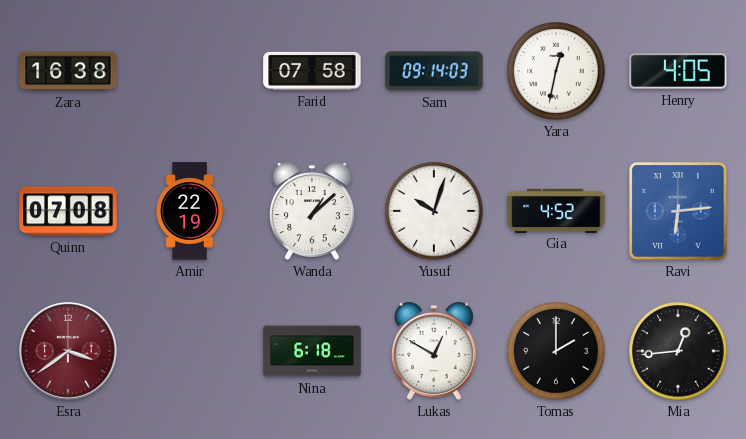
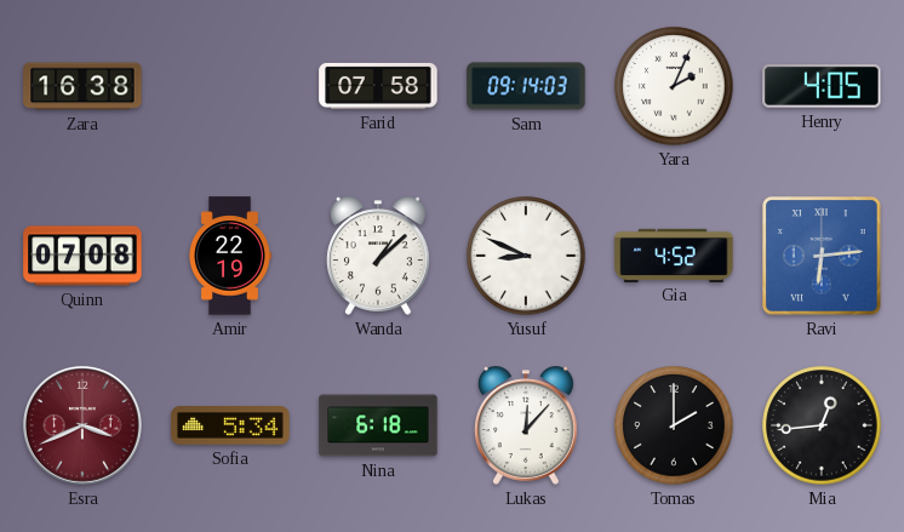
Yara: 12:32 -> 2:04 (674, 86)
Yusuf: 10:03 -> 8:49 (526, 256)
Esra: 3:39 -> 3:41 (82, 425)
Sofia: none -> 5:34 (230, 425)
Lukas: 12:50 -> 12:07 (526, 425)
